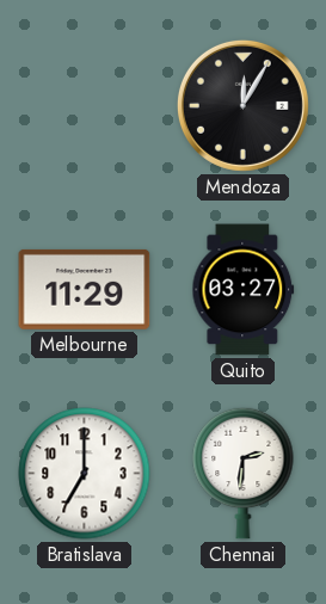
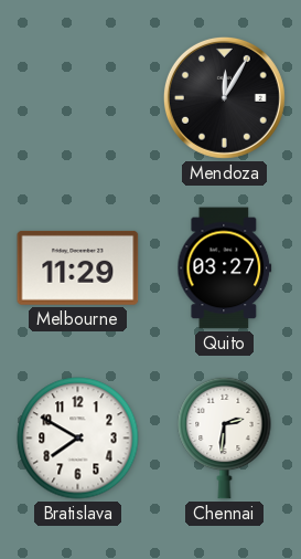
Bratislava: 7:00 -> 7:50 (78, 439)
